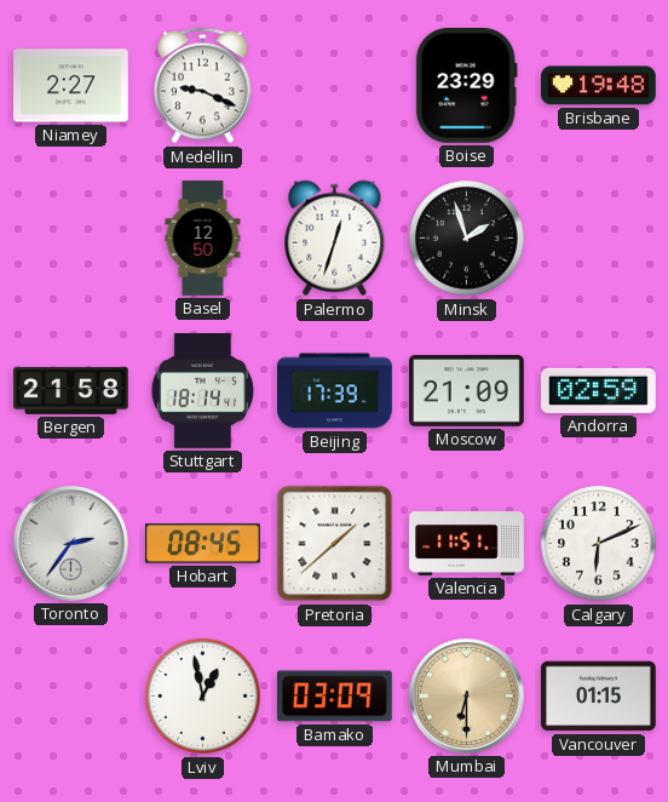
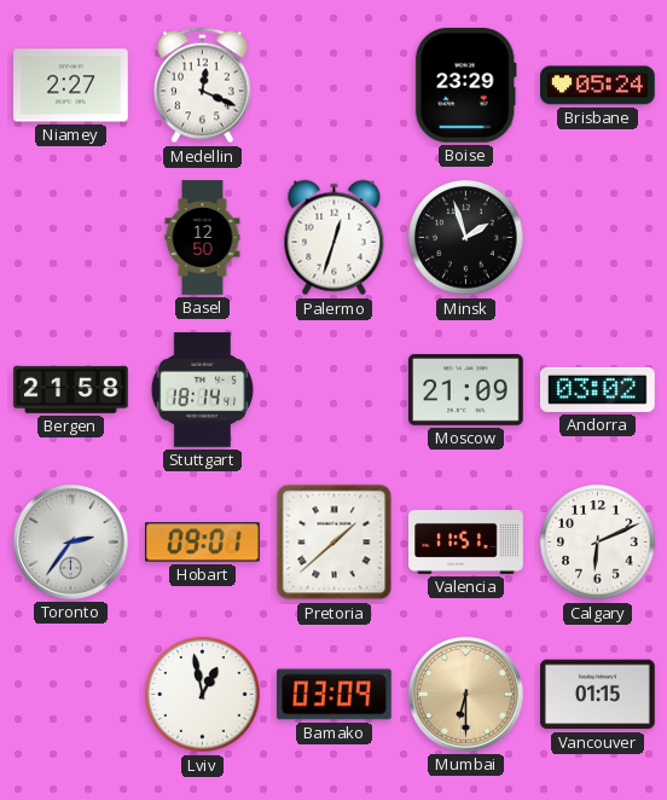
Medellin: 9:19 -> 12:19 (203, 86)
Brisbane: 19:48 -> 05:24 (598, 86)
Beijing: 17:39 -> none (335, 391)
Andorra: 02:59 -> 03:02 (598, 389)
Hobart: 08:45 -> 09:01 (203, 543)
